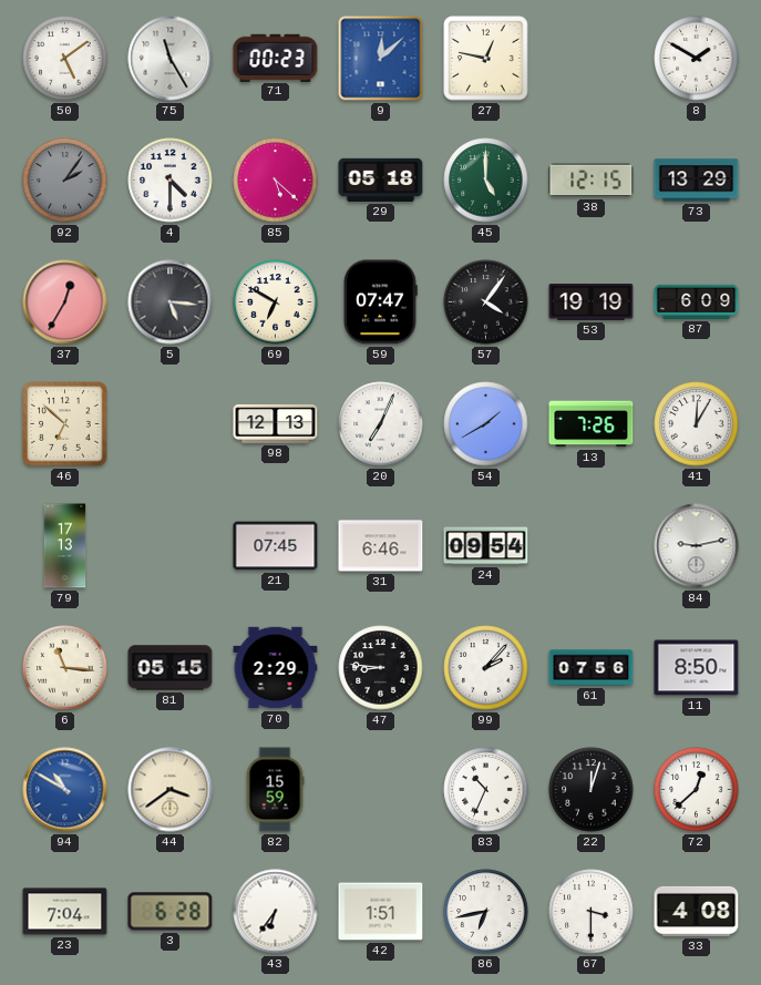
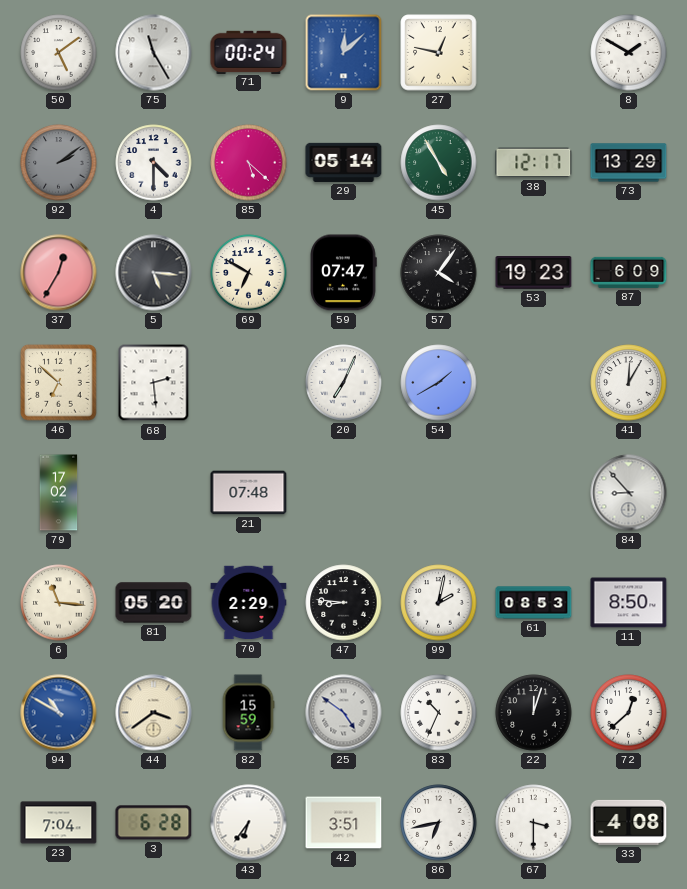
71: 00:23 -> 00:24 (249, 52)
92: 2:06 -> 2:09 (59, 163)
29: 05:18 -> 05:14 (344, 162)
45: 5:00 -> 4:55 (439, 163)
38: 12:15 -> 12:17 (534, 163)
53: 19:19 -> 19:23 (534, 273)
68: none -> 2:29 (154, 383)
98: 12:13 -> none (276, 423)
13: 7:26 -> none (592, 424)
79: 17:13 -> 17:02 (59, 493)
21: 07:45 -> 07:48 (249, 493)
31: 6:46 -> none (381, 546)
24: 09:54 -> none (486, 546)
84: 9:13 -> 8:53 (629, 493)
81: 05:15 -> 05:20 (154, 603)
99: 2:07 -> 2:02 (439, 603)
61: 07:56 -> 08:53 (534, 603)
25: none -> 4:51 (344, 713)
42: 1:51 -> 3:51 (344, 823)
